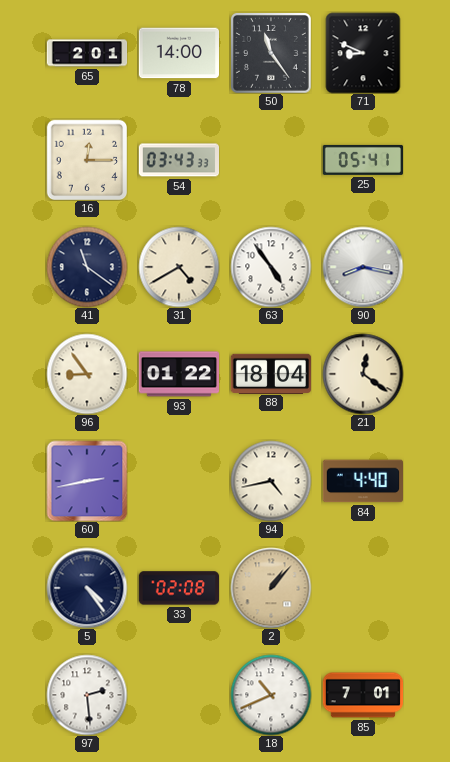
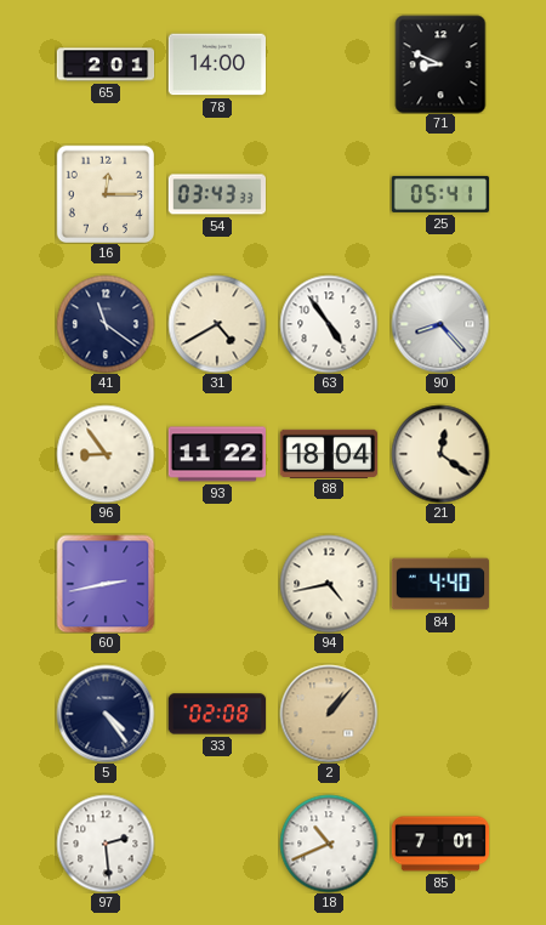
50: 11:24 -> none (271, 53)
90: 8:17 -> 8:23 (440, 324)
93: 01:22 -> 11:22 (216, 454)
